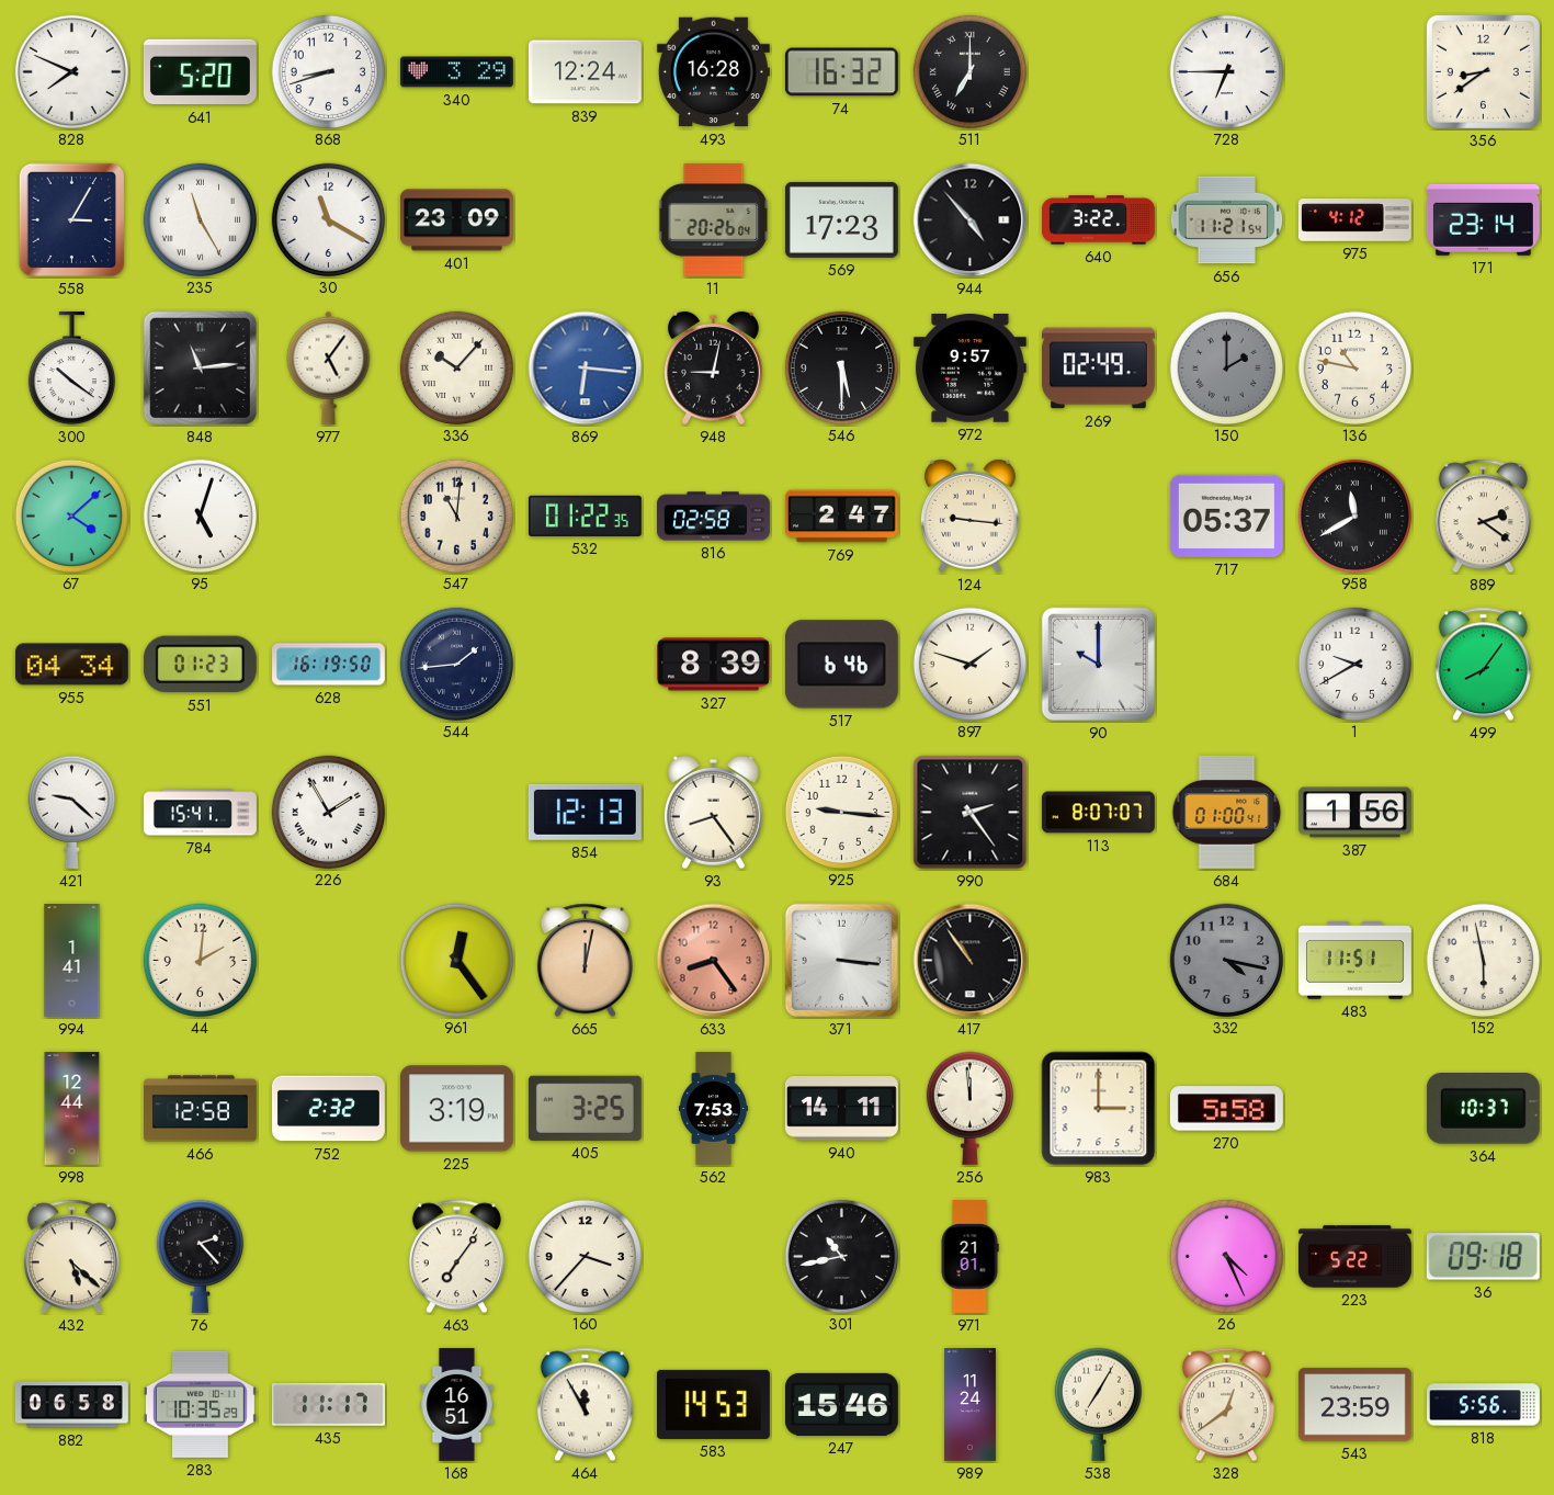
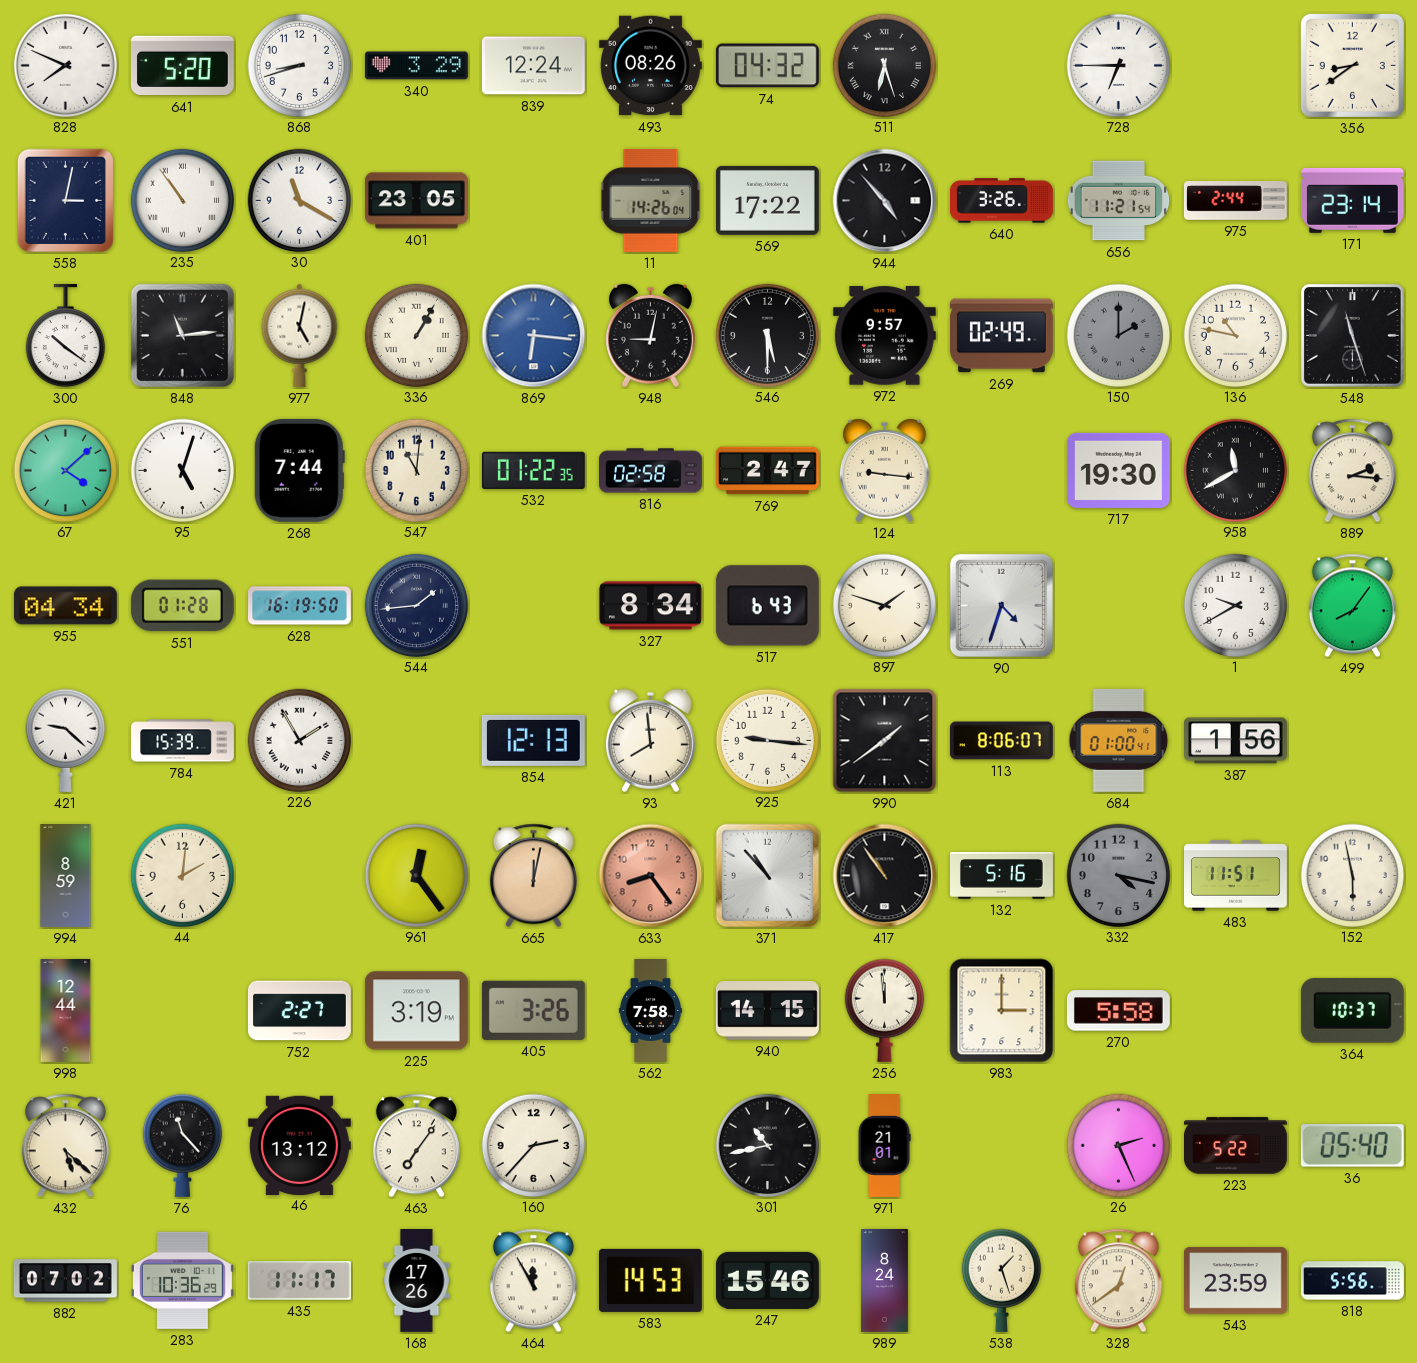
493: 16:28 -> 08:26 (650, 66)
74: 16:32 -> 04:32 (767, 66)
511: 7:00 -> 6:27 (884, 65)
558: 3:05 -> 3:02 (66, 201)
235: 11:25 -> 10:54 (182, 200)
401: 23:09 -> 23:05 (416, 201)
11: 20:26 -> 14:26 (651, 200)
569: 17:23 -> 17:22 (767, 200)
640: 3:22 -> 3:26 (1001, 201)
975: 4:12 -> 2:44 (1235, 201)
977: 5:06 -> 5:02 (300, 335)
336: 10:07 -> 1:05 (416, 335)
548: none -> 11:27 (1352, 335)
268: none -> 7:44 (299, 470)
717: 05:37 -> 19:30 (1118, 470)
889: 2:21 -> 2:16 (1352, 471)
551: 01:23 -> 01:28 (182, 606)
327: 8:39 -> 8:34 (650, 606)
517: 6:46 -> 6:43 (767, 606)
90: 10:00 -> 4:33 (1001, 605)
784: 15:41 -> 15:39 (183, 741)
93: 8:24 -> 7:59 (650, 741)
990: 2:24 -> 1:39 (885, 741)
113: 8:07 -> 8:06 (1001, 741)
994: 1:41 -> 8:59 (66, 876)
371: 3:16 -> 10:53 (767, 875)
132: none -> 5:16 (1002, 876)
466: 12:58 -> none (200, 1109)
752: 2:32 -> 2:27 (299, 1011)
405: 3:25 -> 3:26 (533, 1010)
562: 7:53 -> 7:58 (650, 1011)
940: 14:11 -> 14:15 (767, 1011)
76: 2:23 -> 11:23 (182, 1145)
46: none -> 13:12 (299, 1145)
160: 3:37 -> 2:37 (533, 1145)
26: 4:26 -> 2:26 (1118, 1145)
36: 09:18 -> 05:40 (1352, 1146)
882: 06:58 -> 07:02 (65, 1281)
283: 10:35 -> 10:36 (182, 1280)
168: 16:51 -> 17:26 (417, 1281)
989: 11:24 -> 8:24 (884, 1281)
538: 7:05 -> 1:27 (1001, 1280)
